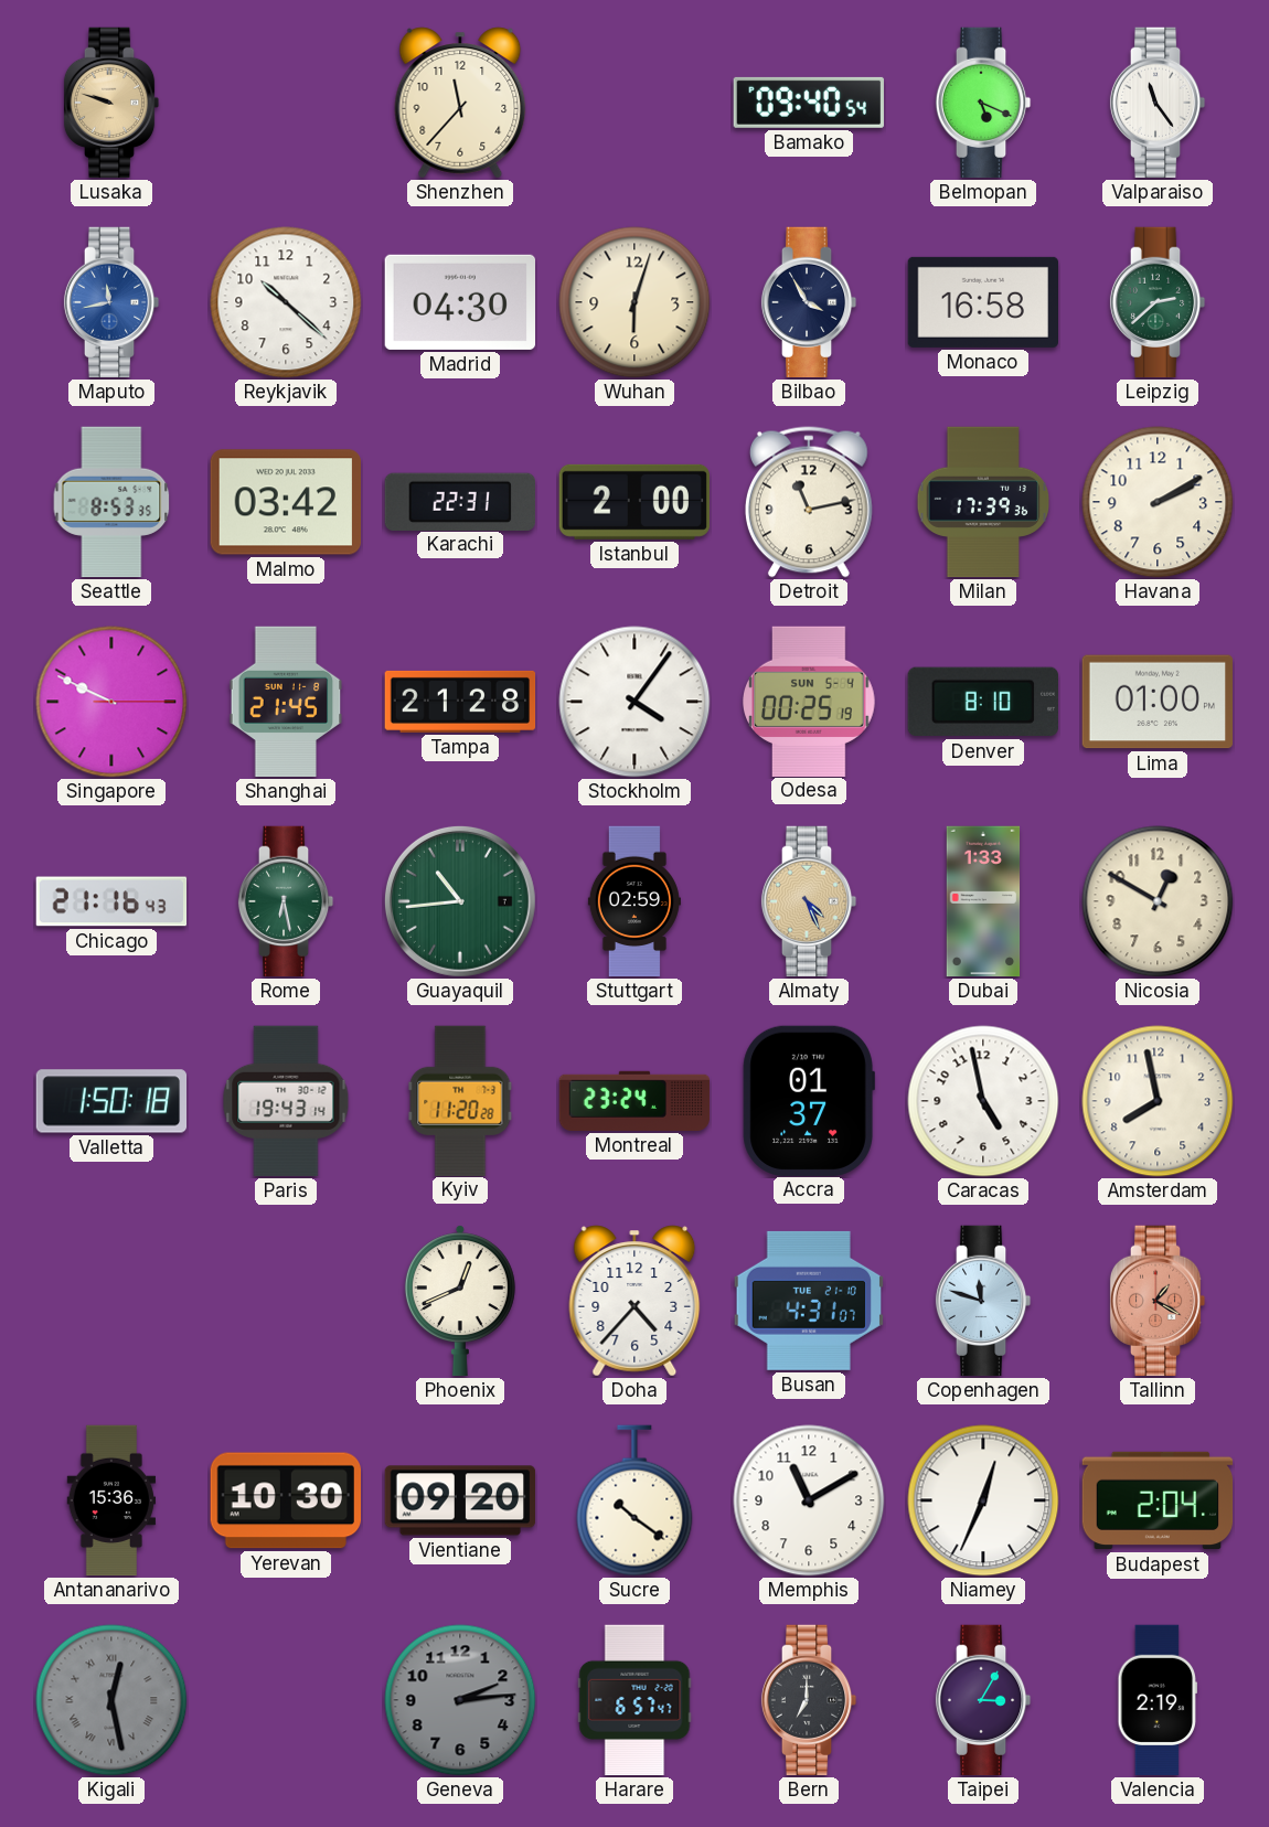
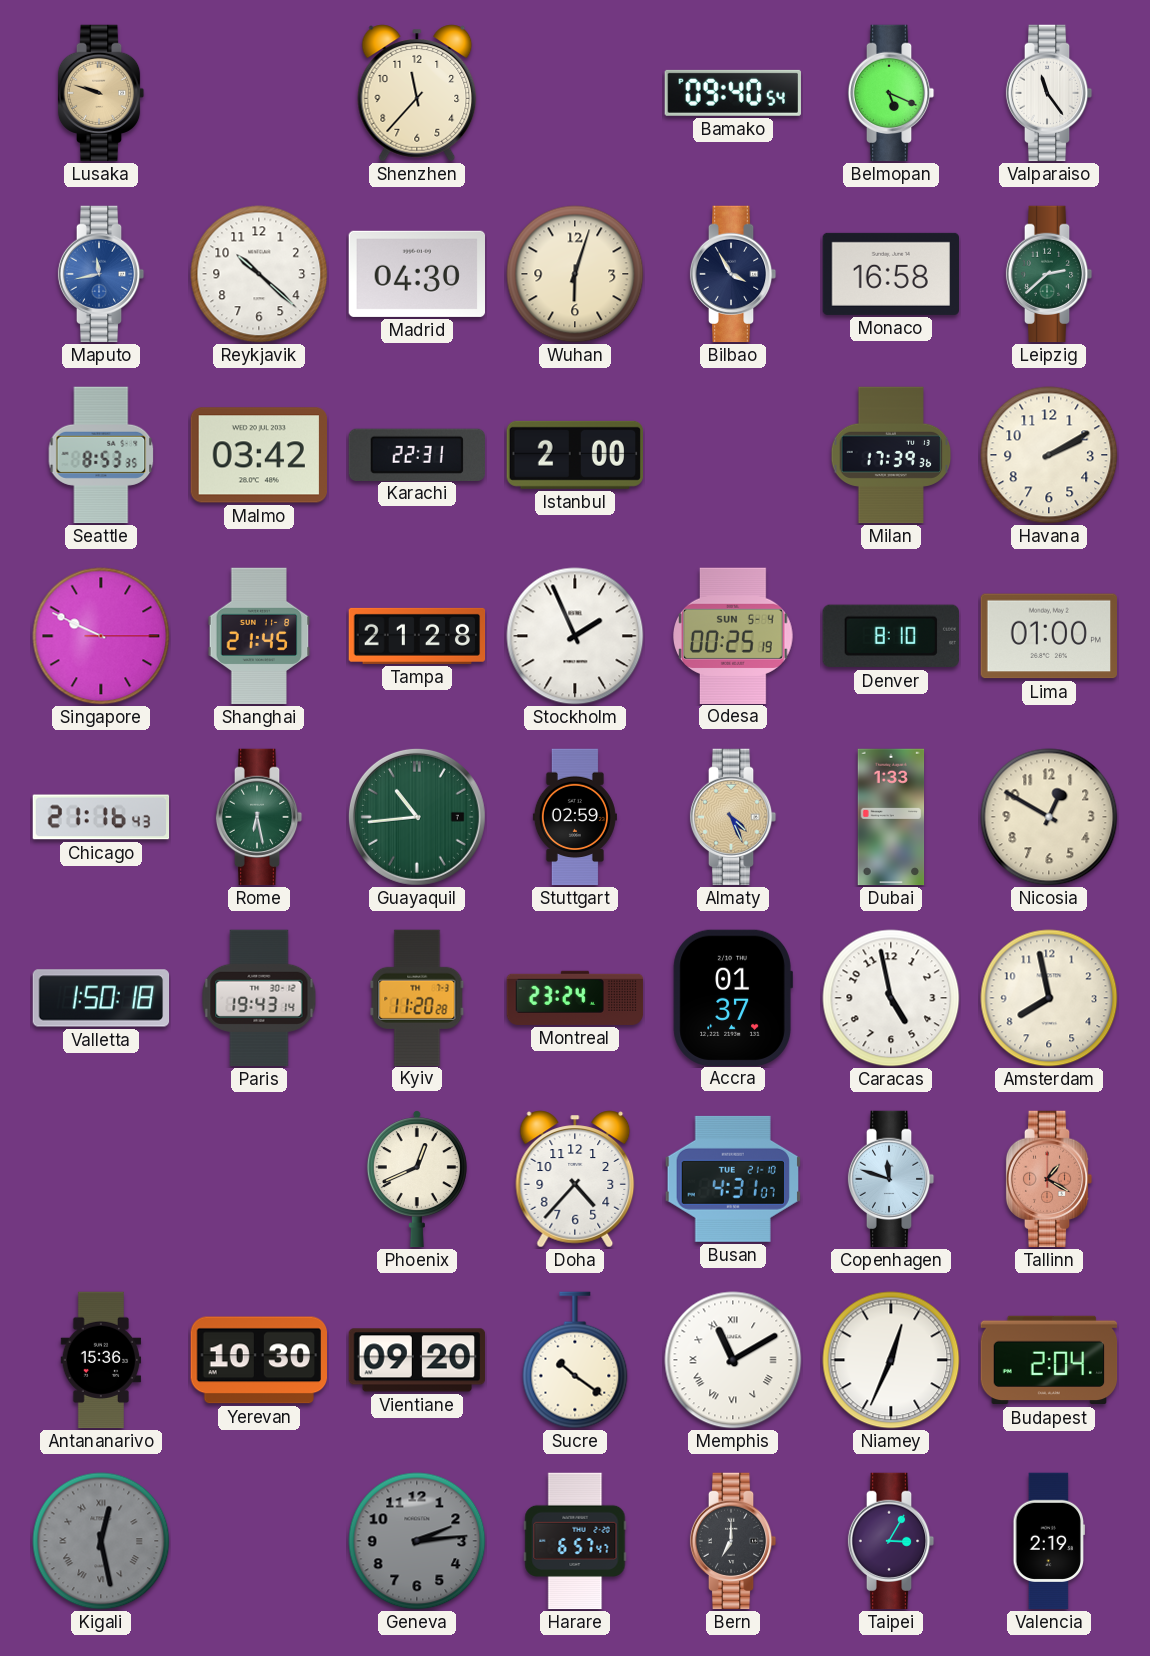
Detroit: 11:13 -> none (809, 502)
Stockholm: 4:06 -> 1:56 (575, 636)
Memphis numerals: Arabic -> Roman (733, 1360)
